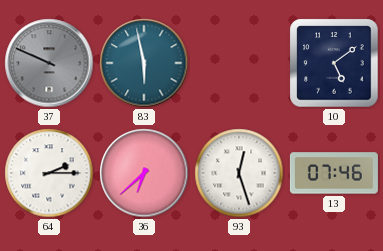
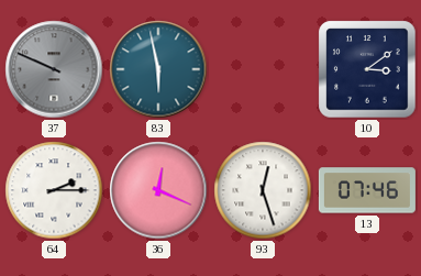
10: 5:09 -> 3:09 (367, 69)
36: 6:38 -> 12:19 (158, 190)
